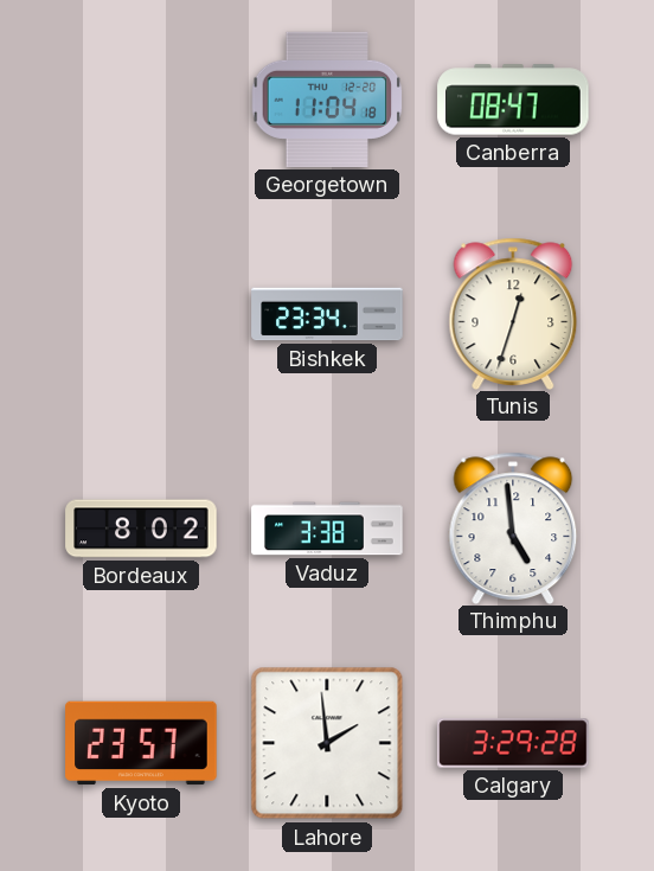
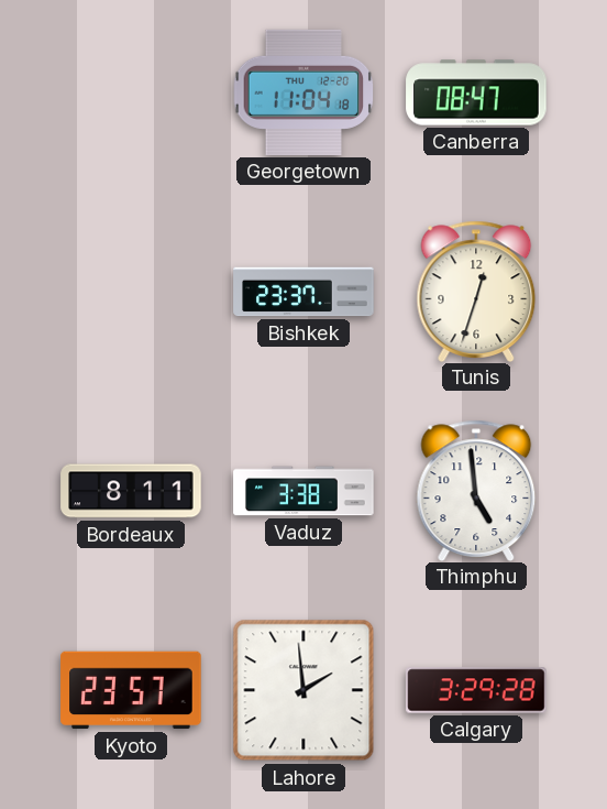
Bishkek: 23:34 -> 23:37 (304, 292)
Bordeaux: 8:02 -> 8:11 (131, 491)
